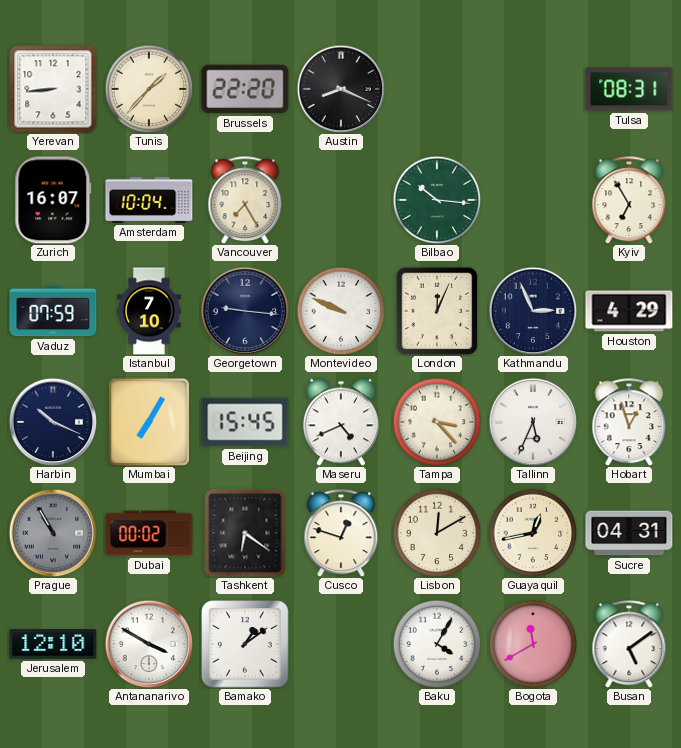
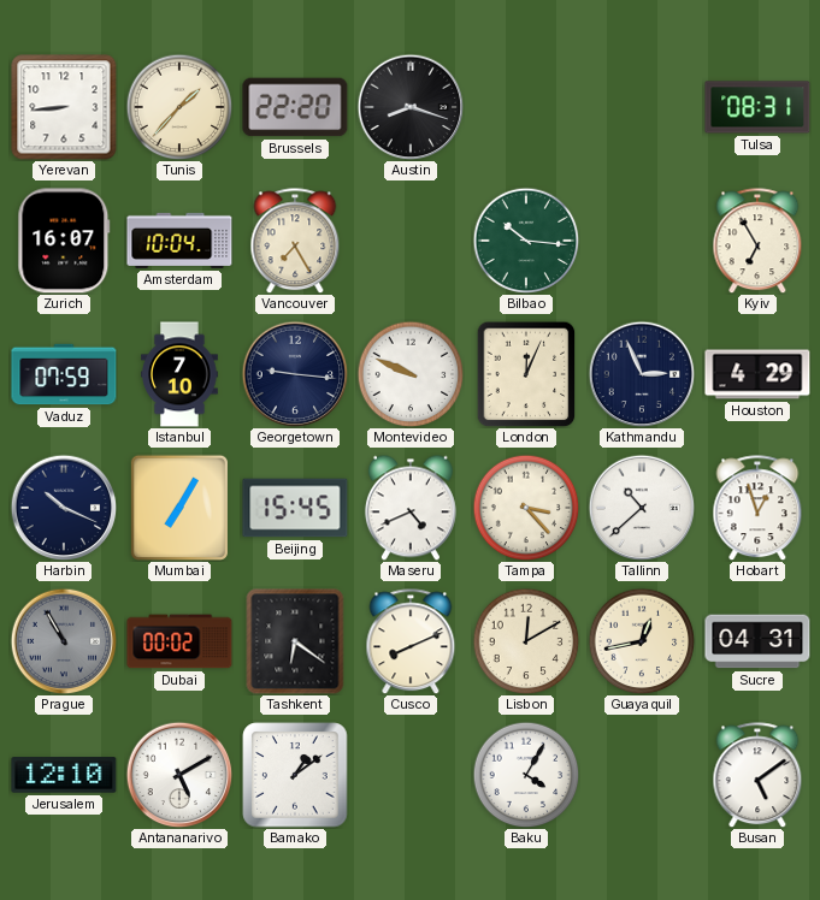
Austin: 8:19 -> 8:18 (411, 107)
Tallinn: 5:34 -> 10:38 (642, 508)
Cusco: 12:48 -> 8:11 (411, 641)
Antananarivo: 3:50 -> 5:10 (179, 775)
Bogota: 11:40 -> none (533, 644)
